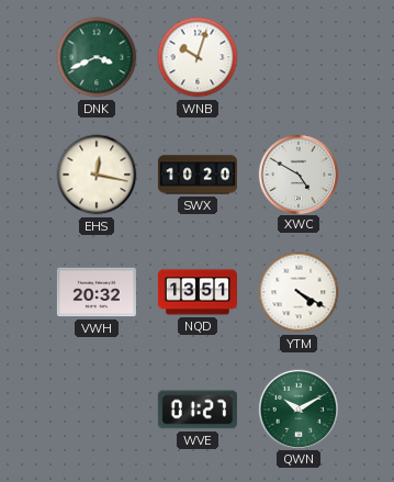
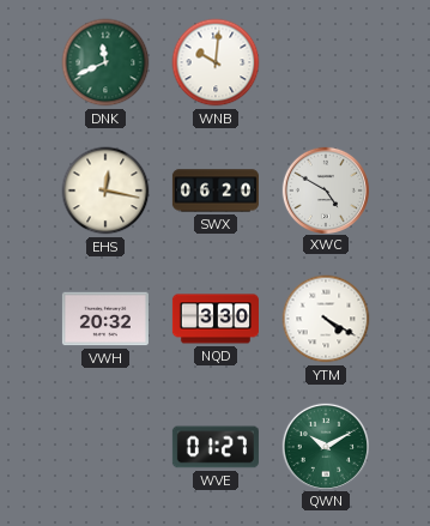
DNK: 3:41 -> 11:41 (105, 62)
WNB: 10:03 -> 10:01 (216, 62)
SWX: 10:20 -> 06:20 (216, 191)
NQD: 13:51 -> 3:30 (216, 319)
